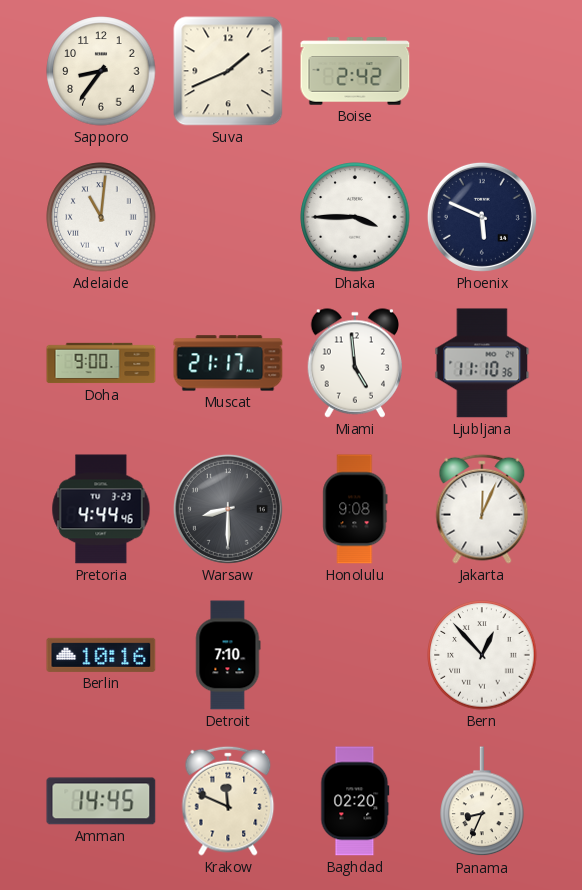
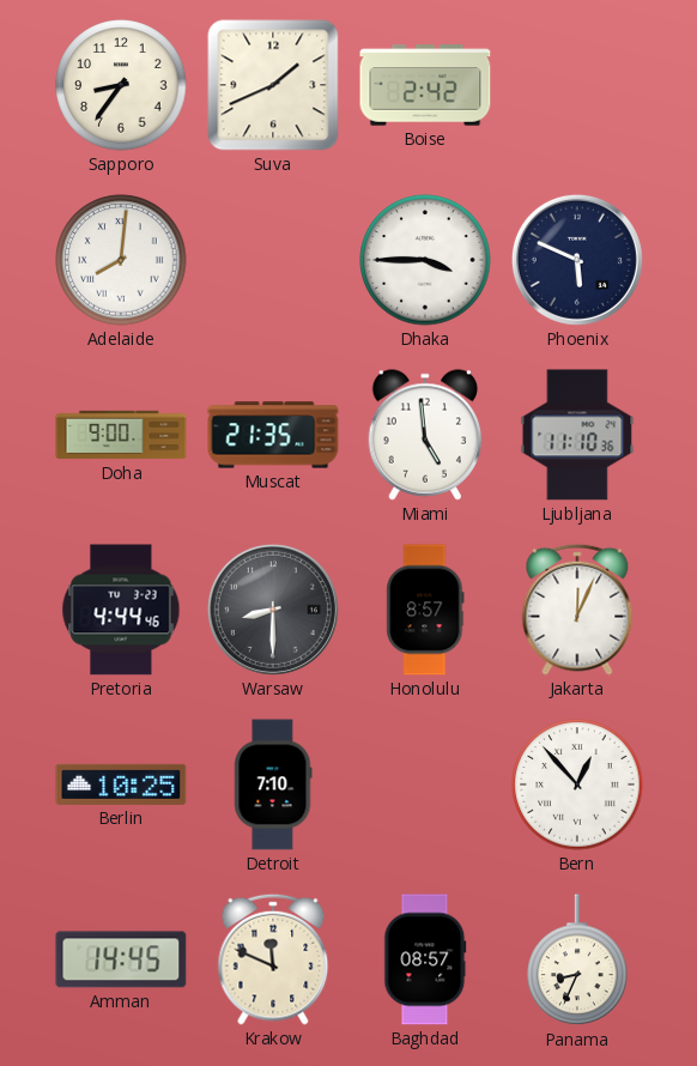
Adelaide: 11:01 -> 8:01 (121, 260)
Muscat: 21:17 -> 21:35 (273, 435)
Honolulu: 9:08 -> 8:57 (425, 610)
Berlin: 10:16 -> 10:25 (121, 785)
Baghdad: 02:20 -> 08:57 (425, 959)
